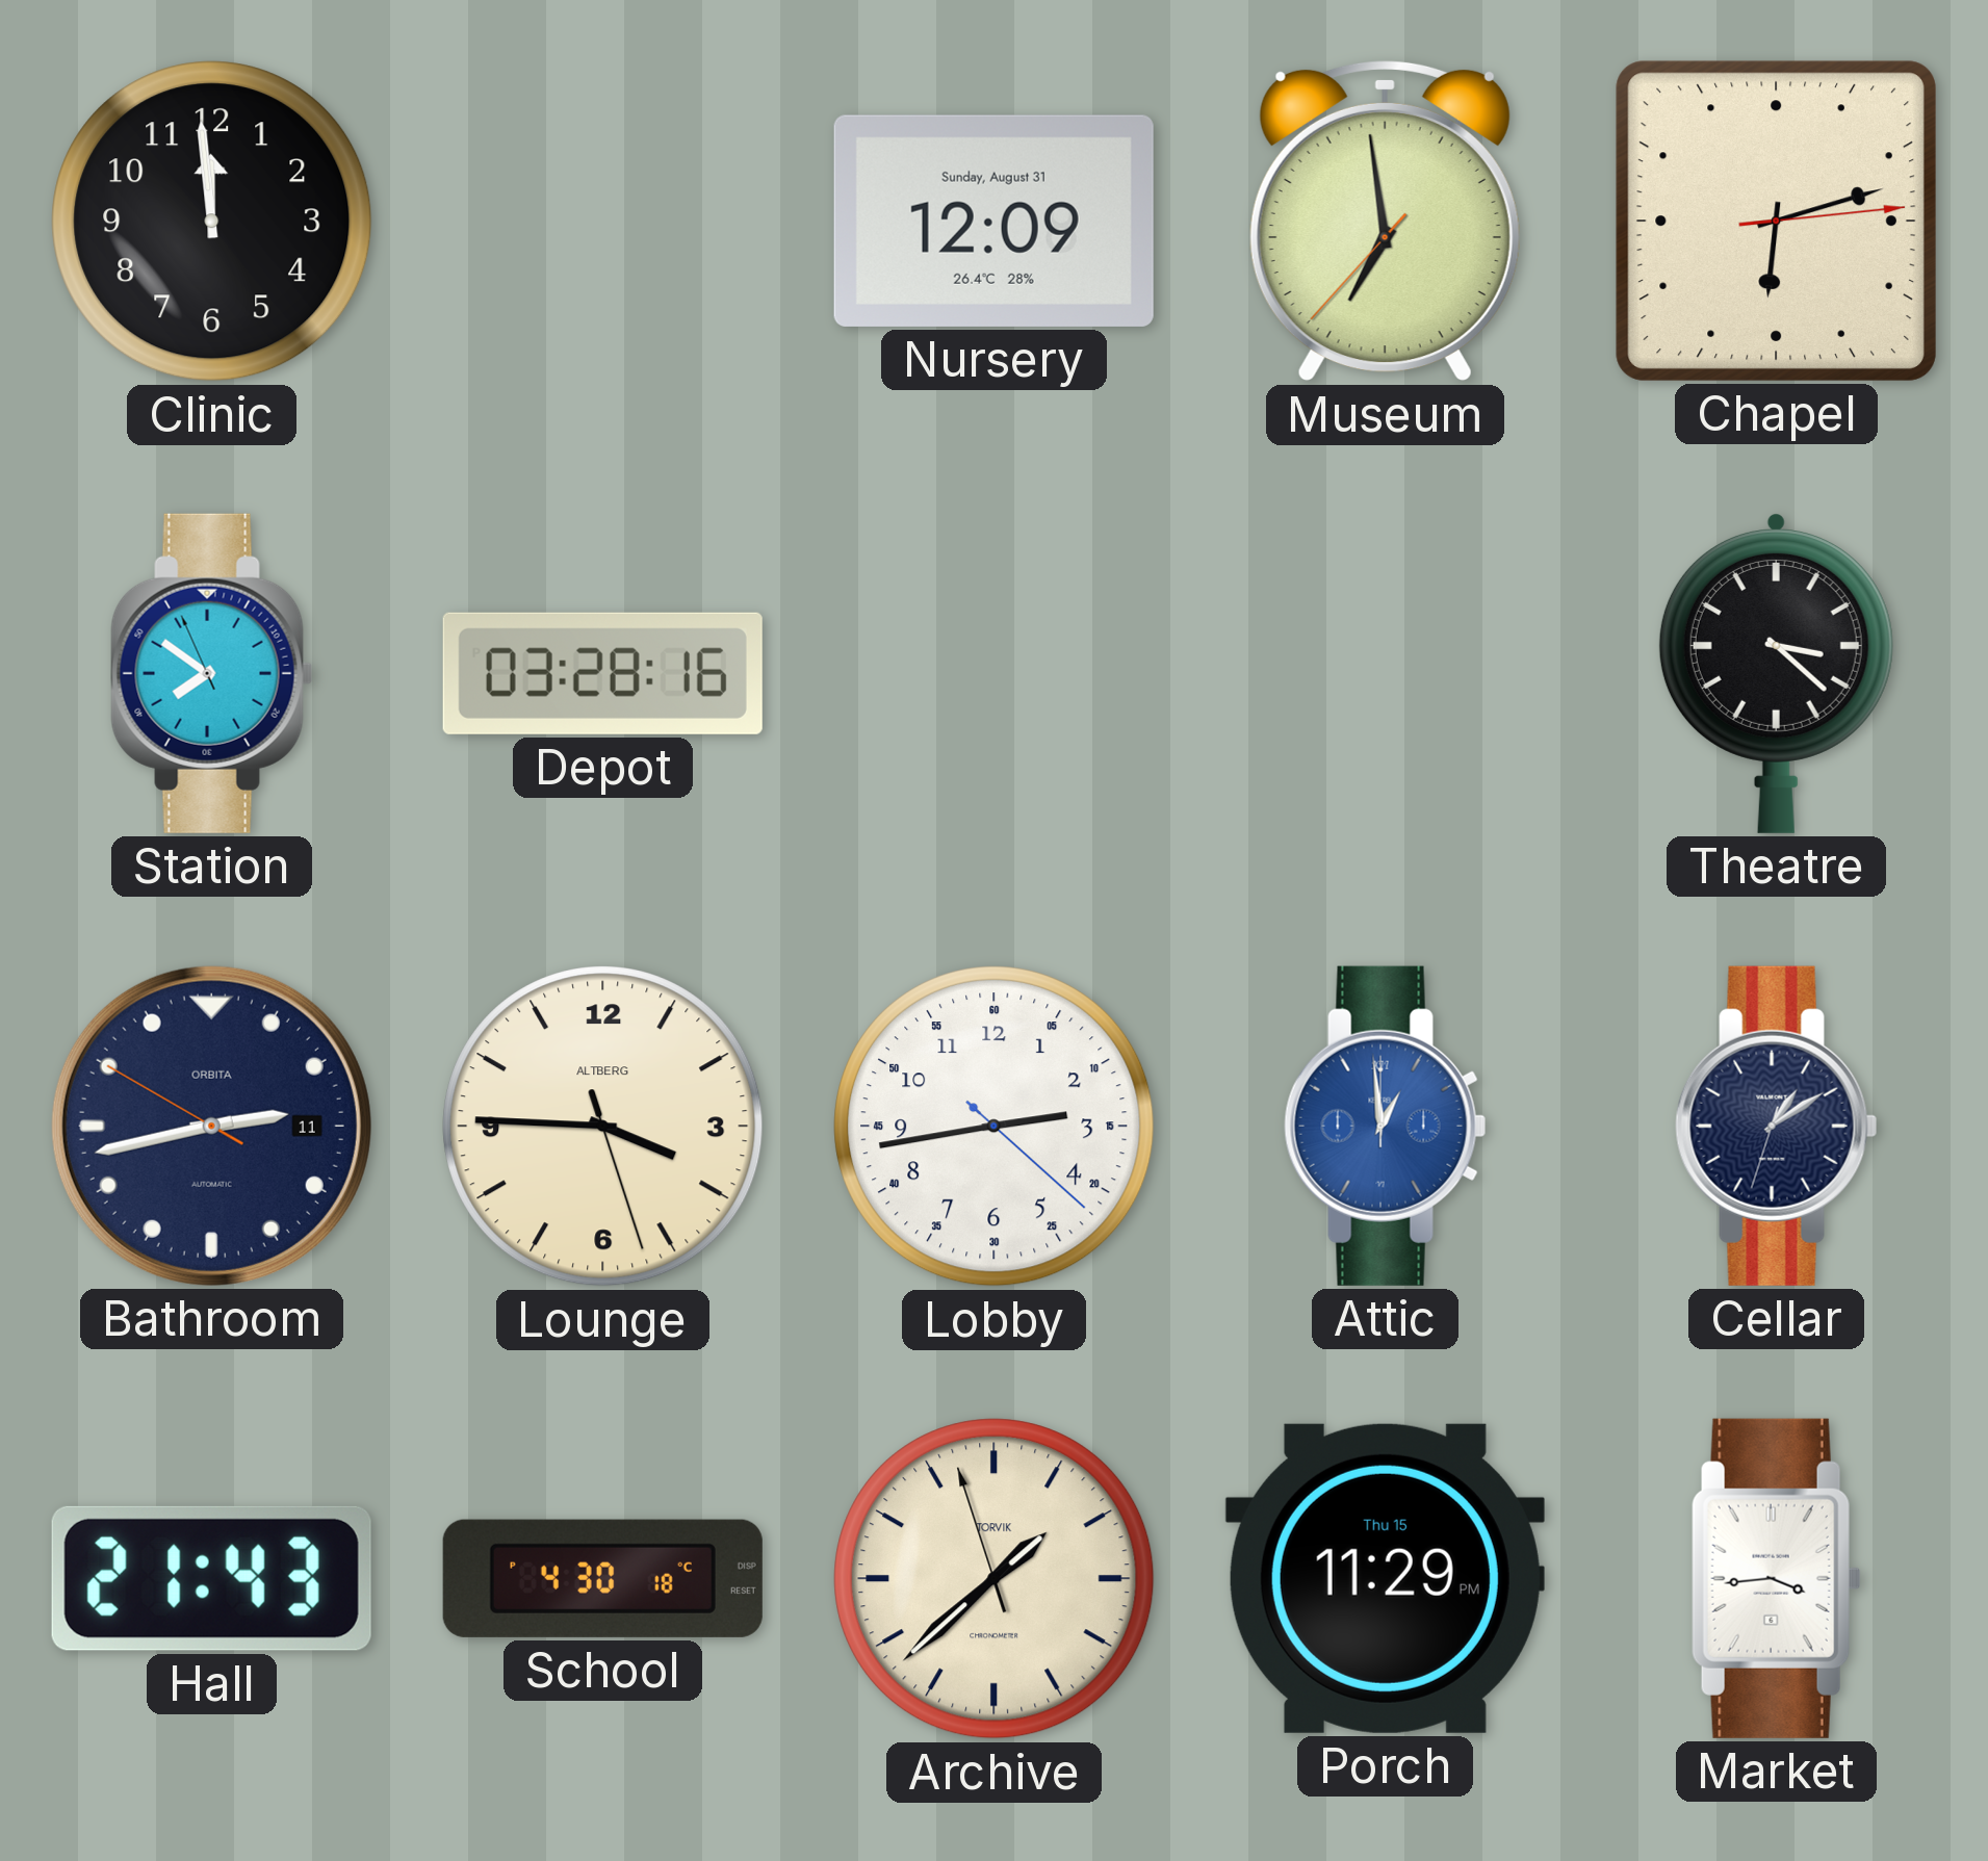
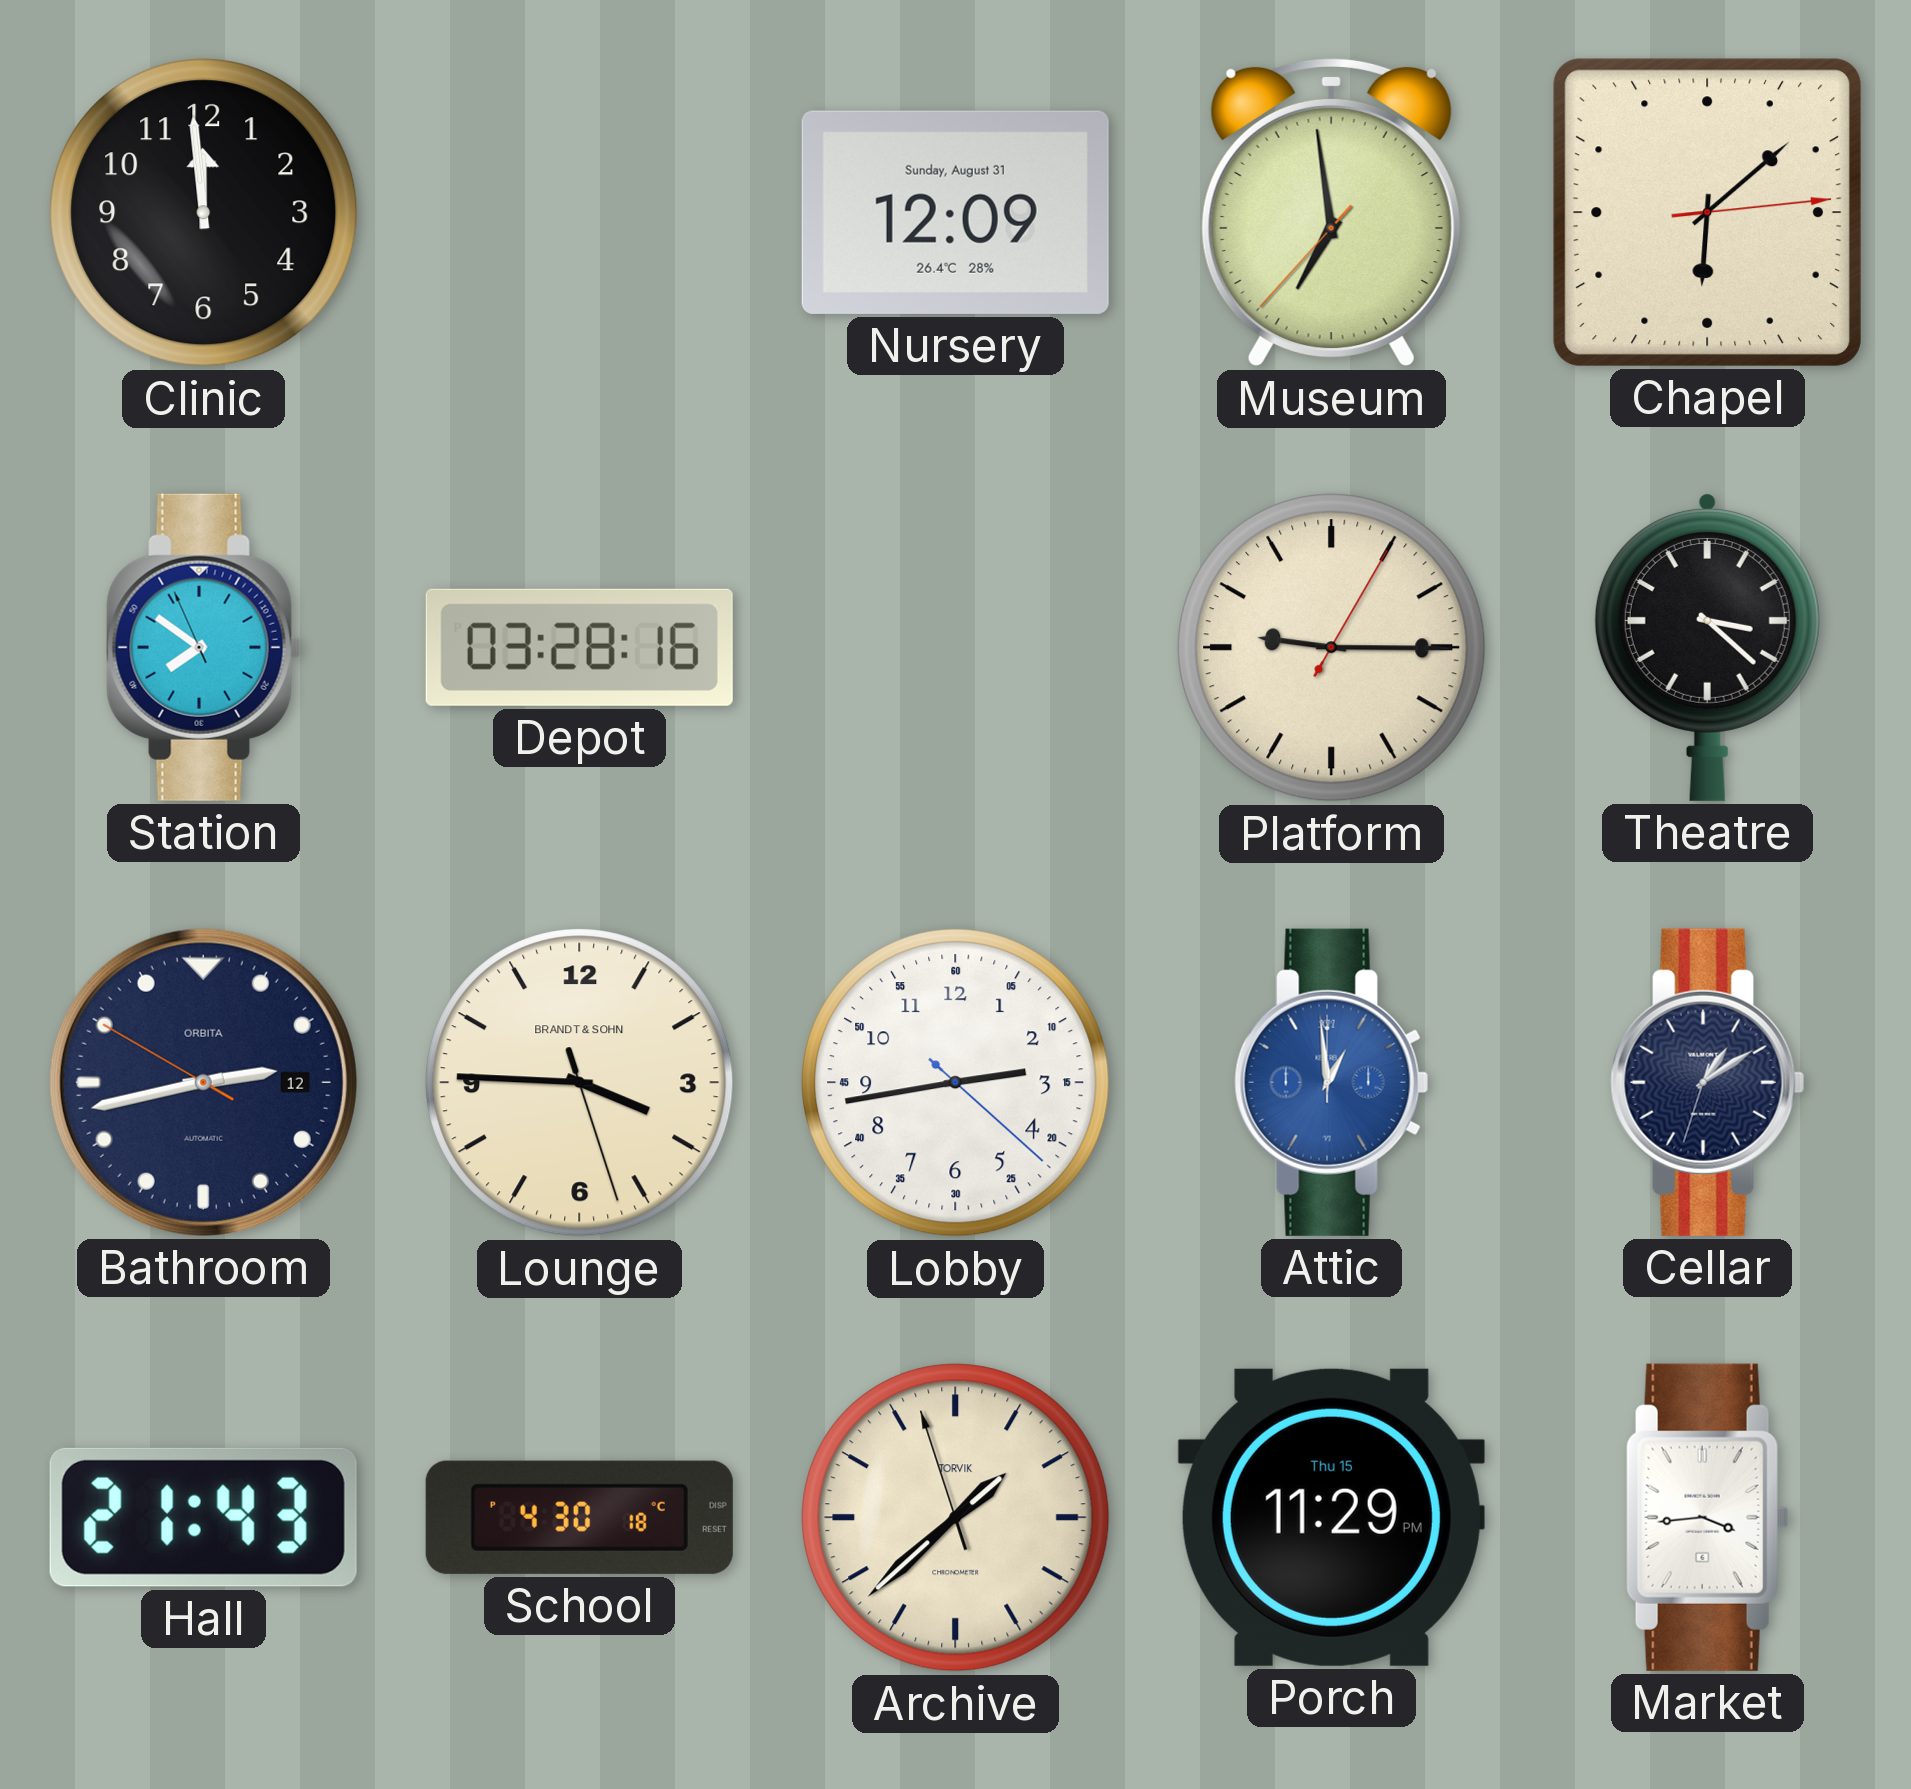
Chapel: 6:12 -> 6:08 (1707, 212)
Platform: none -> 9:15 (1332, 648)
Bathroom date: 11 -> 12 (203, 1082)
Lounge brand: ALTBERG -> BRANDT & SOHN (580, 1083)
